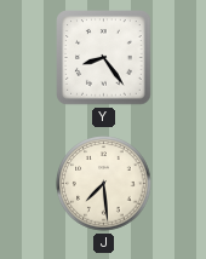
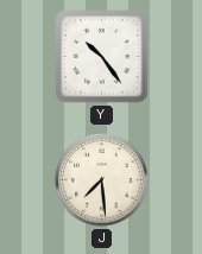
Y: 8:24 -> 10:24 (102, 57)
